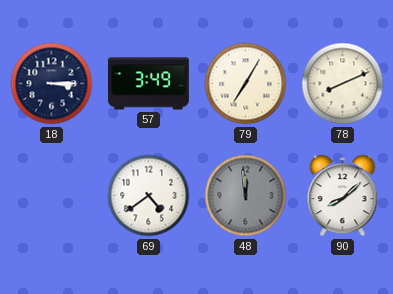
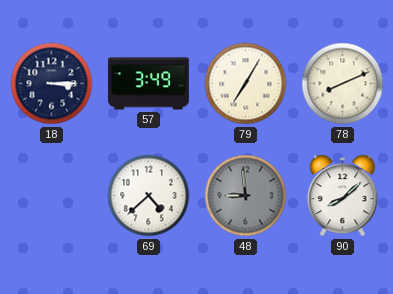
69: 4:39 -> 4:38 (149, 196)
48: 11:59 -> 8:59 (246, 196)
